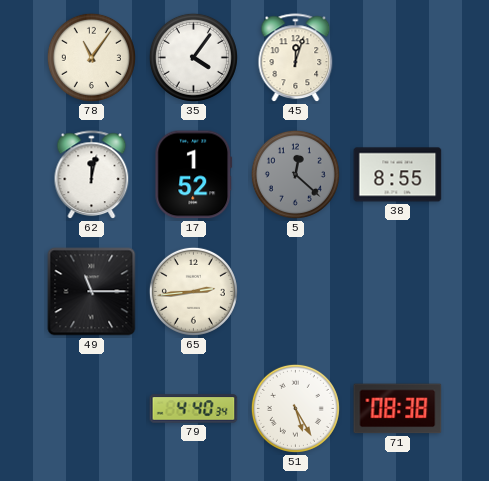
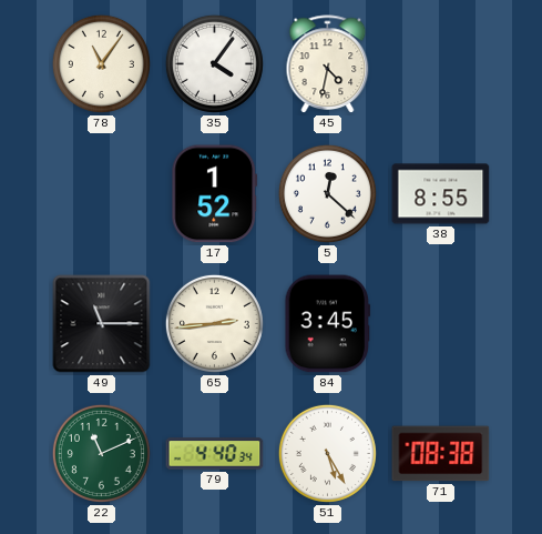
45: 12:03 -> 4:32 (328, 64)
62: 12:02 -> none (92, 175)
5 dial: grey -> white (327, 193)
84: none -> 3:45 (328, 324)
22: none -> 11:11 (101, 453)
